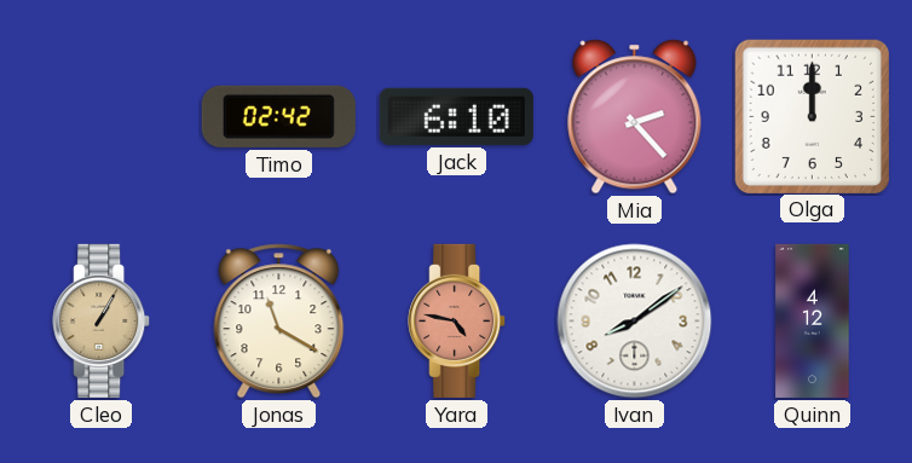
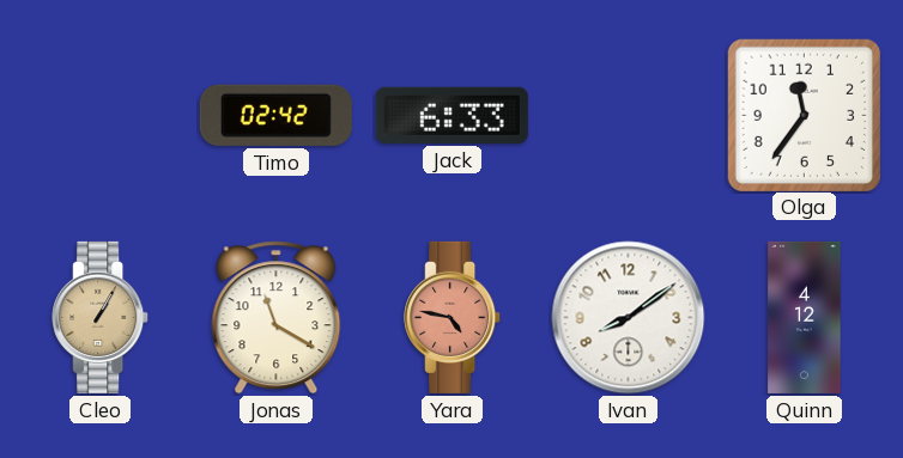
Jack: 6:10 -> 6:33 (452, 115)
Mia: 2:23 -> none (635, 117)
Olga: 12:00 -> 11:36 (804, 115)
